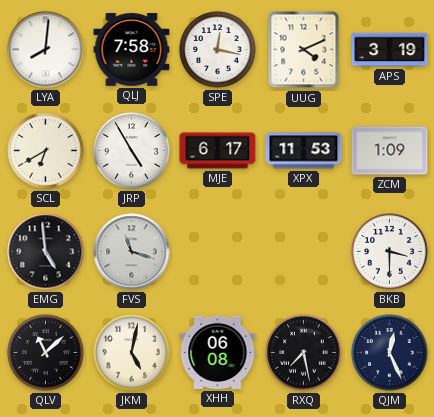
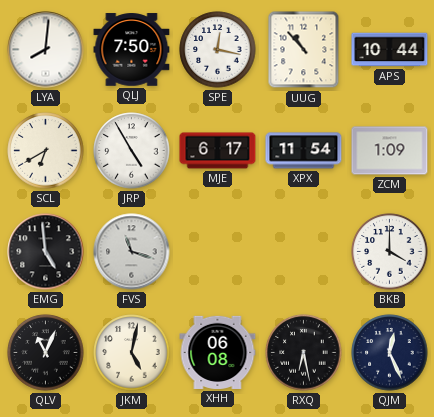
QLJ: 7:58 -> 7:50 (132, 50)
UUG: 4:11 -> 10:53 (304, 50)
APS: 3:19 -> 10:44 (390, 50)
XPX: 11:53 -> 11:54 (304, 151)
BKB: 3:30 -> 4:00 (390, 252)
QLV: 11:08 -> 11:04 (46, 353)
RXQ: 7:28 -> 6:28 (304, 353)
